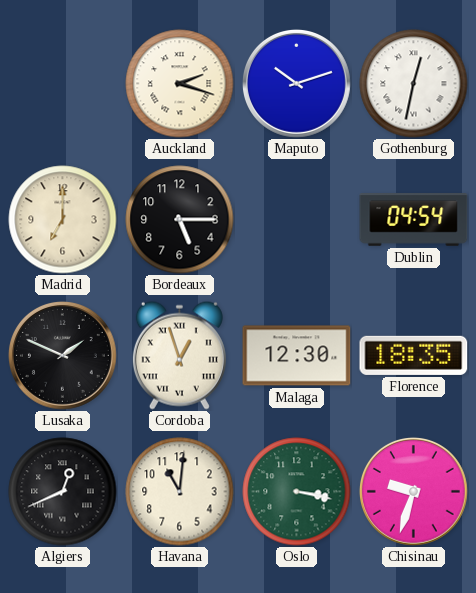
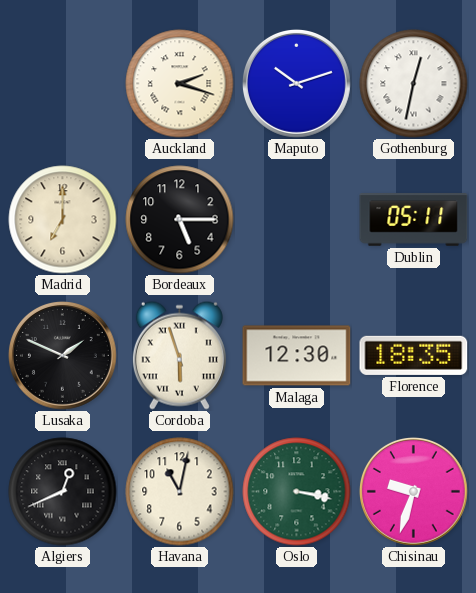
Dublin: 04:54 -> 05:11 (414, 220)
Cordoba: 12:57 -> 5:57 (179, 355)
Havana: 11:01 -> 11:02 (180, 492)
